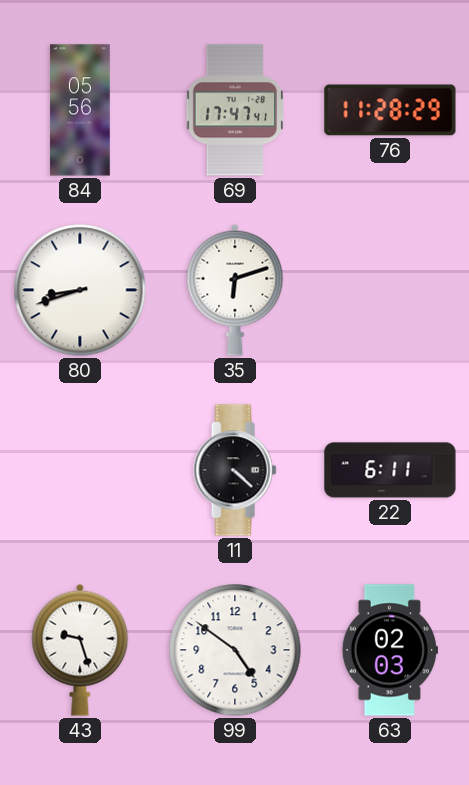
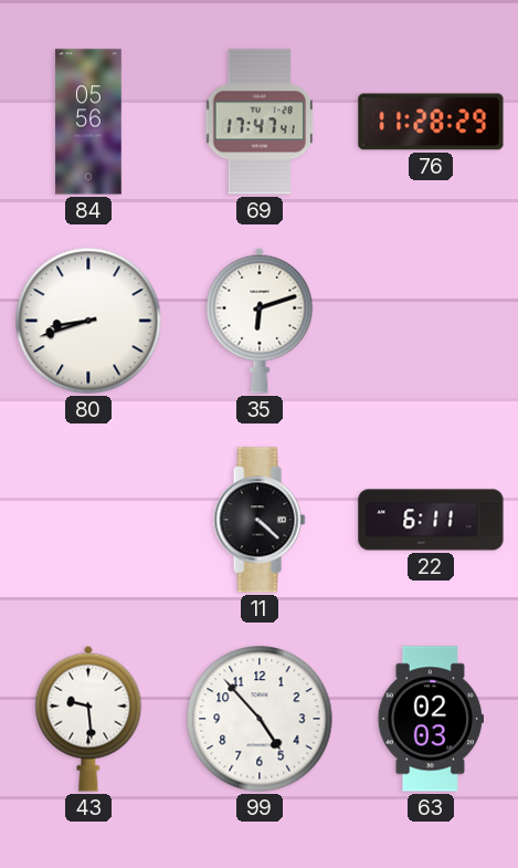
43: 9:27 -> 9:29 (88, 719)
99: 4:51 -> 4:53 (260, 719)
